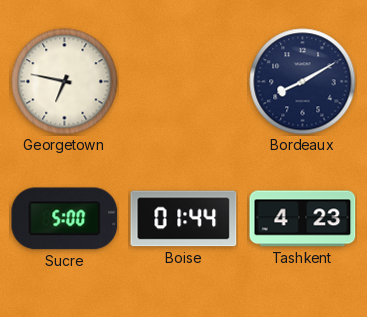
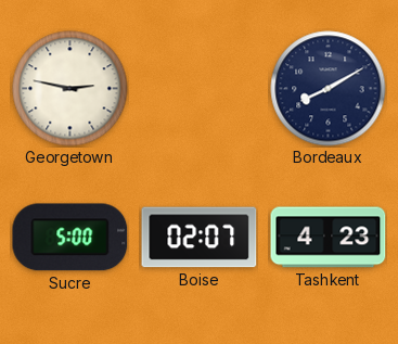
Georgetown: 6:47 -> 2:47 (70, 89)
Boise: 01:44 -> 02:07 (200, 238)
